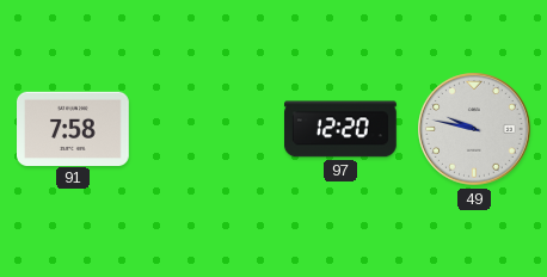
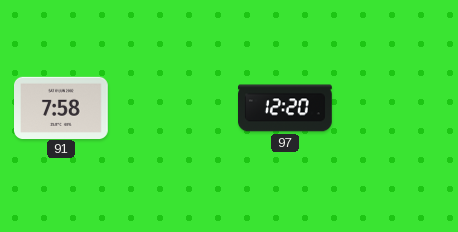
49: 9:47 -> none (474, 129)
